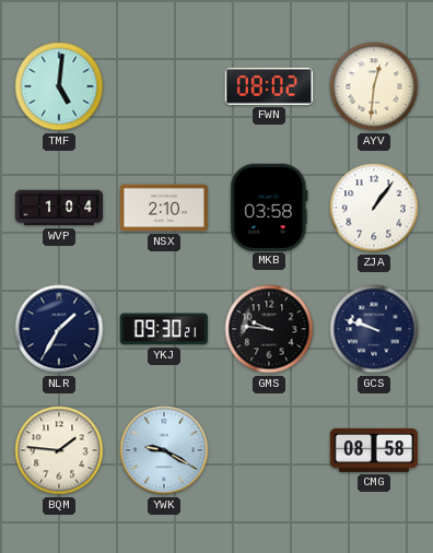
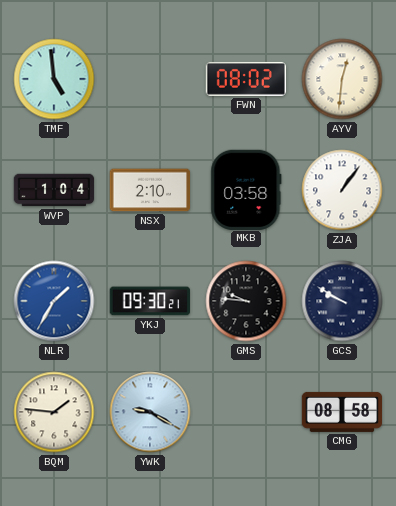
TMF: 5:01 -> 4:59 (54, 79)
NLR dial: navy -> blue (54, 301)
GCS: 9:48 -> 9:50 (342, 301)
